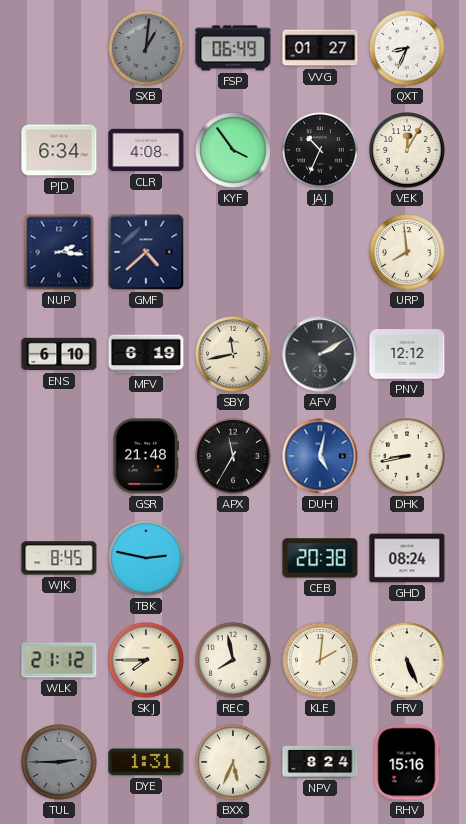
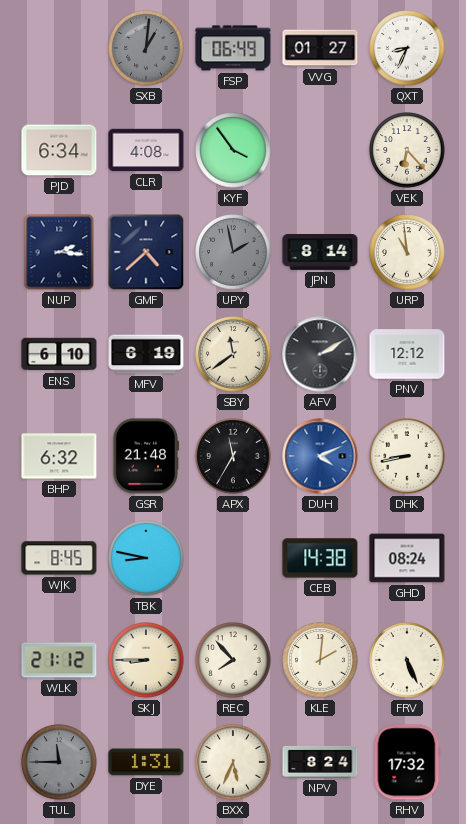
JAJ: 10:34 -> none (320, 150)
VEK: 12:05 -> 6:23 (407, 150)
UPY: none -> 1:58 (233, 252)
JPN: none -> 8:14 (320, 253)
URP: 7:59 -> 10:59 (407, 252)
SBY: 11:43 -> 11:39 (233, 354)
BHP: none -> 6:32 (59, 456)
DUH: 5:02 -> 4:11 (320, 456)
TBK: 2:47 -> 8:47 (146, 558)
CEB: 20:38 -> 14:38 (320, 558)
SKJ: 7:45 -> 8:45 (146, 660)
REC: 7:58 -> 7:53 (233, 660)
TUL: 2:45 -> 11:45 (59, 762)
RHV: 15:16 -> 17:32 (407, 762)
